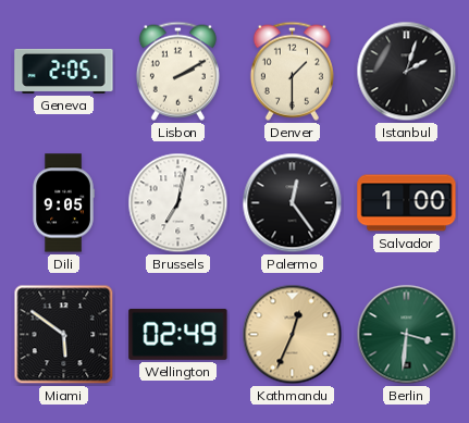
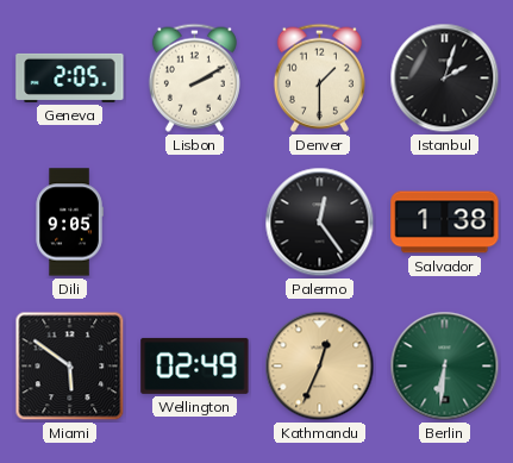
Brussels: 7:02 -> none (178, 203)
Salvador: 1:00 -> 1:38 (445, 223)
Berlin: 3:31 -> 6:31 (445, 367)
